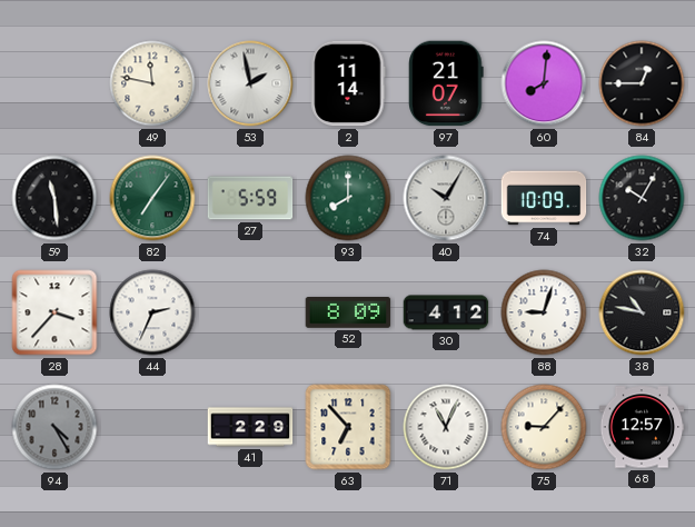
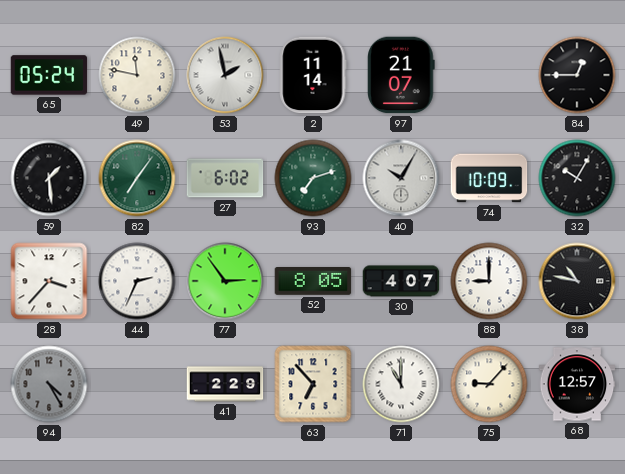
65: none -> 05:24 (49, 75)
60: 8:01 -> none (544, 83)
59: 11:29 -> 1:29 (49, 178)
27: 5:59 -> 6:02 (225, 178)
93: 8:00 -> 7:12 (313, 178)
77: none -> 2:54 (225, 281)
52: 8:09 -> 8:05 (313, 282)
30: 4:12 -> 4:07 (401, 281)
88: 9:03 -> 9:00 (489, 281)
71: 11:04 -> 11:00 (401, 384)
